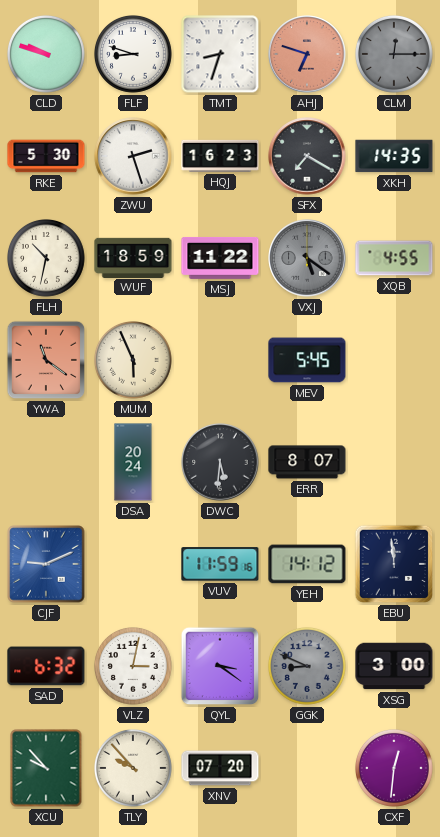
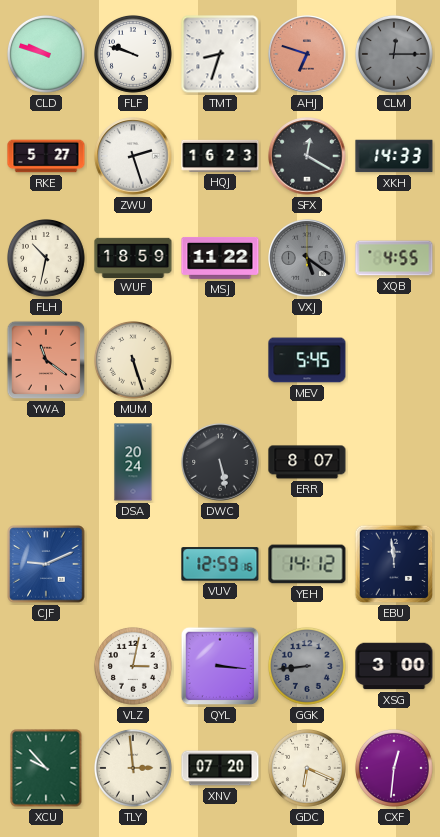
FLF: 8:48 -> 9:48 (134, 55)
RKE: 5:30 -> 5:27 (46, 156)
SFX: 7:20 -> 12:20 (307, 156)
XKH: 14:35 -> 14:33 (394, 156)
MUM: 5:56 -> 5:27 (134, 361)
DWC: 5:31 -> 5:28 (220, 462)
VUV: 11:59 -> 12:59 (220, 564)
SAD: 6:32 -> none (46, 666)
QYL: 3:21 -> 3:16 (220, 666)
GGK: 8:49 -> 8:44 (308, 667)
TLY: 9:53 -> 2:59 (134, 769)
GDC: none -> 6:19 (308, 769)
